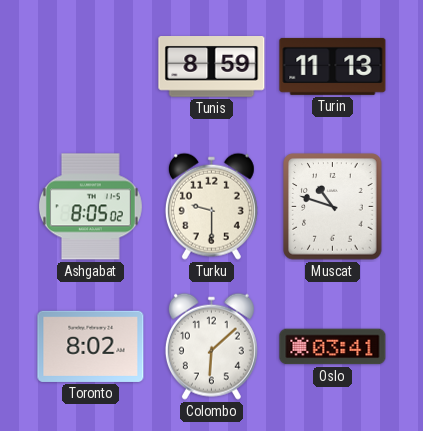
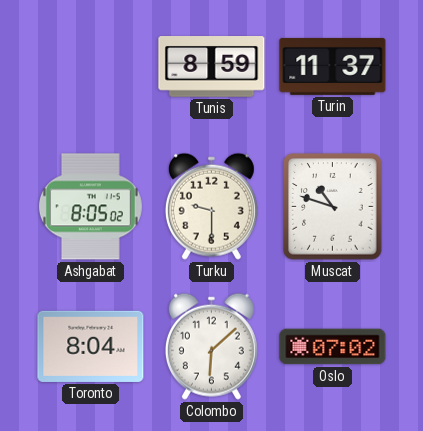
Turin: 11:13 -> 11:37 (333, 66)
Toronto: 8:02 -> 8:04 (91, 346)
Oslo: 03:41 -> 07:02 (333, 347)
